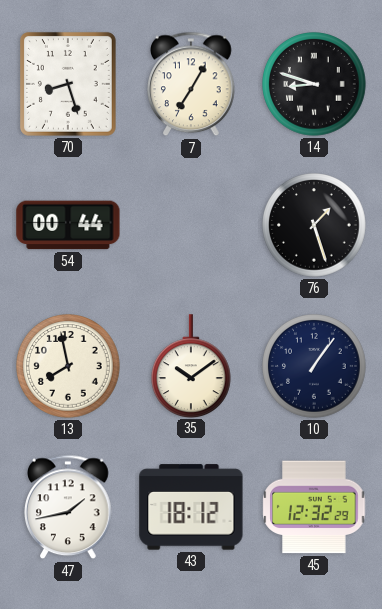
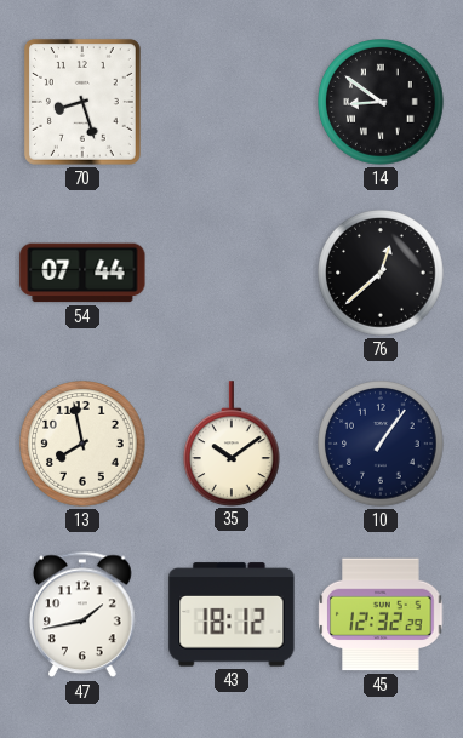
7: 7:05 -> none (191, 84)
14: 8:48 -> 8:51 (381, 102)
54: 00:44 -> 07:44 (82, 273)
76: 1:27 -> 12:38 (381, 273)
